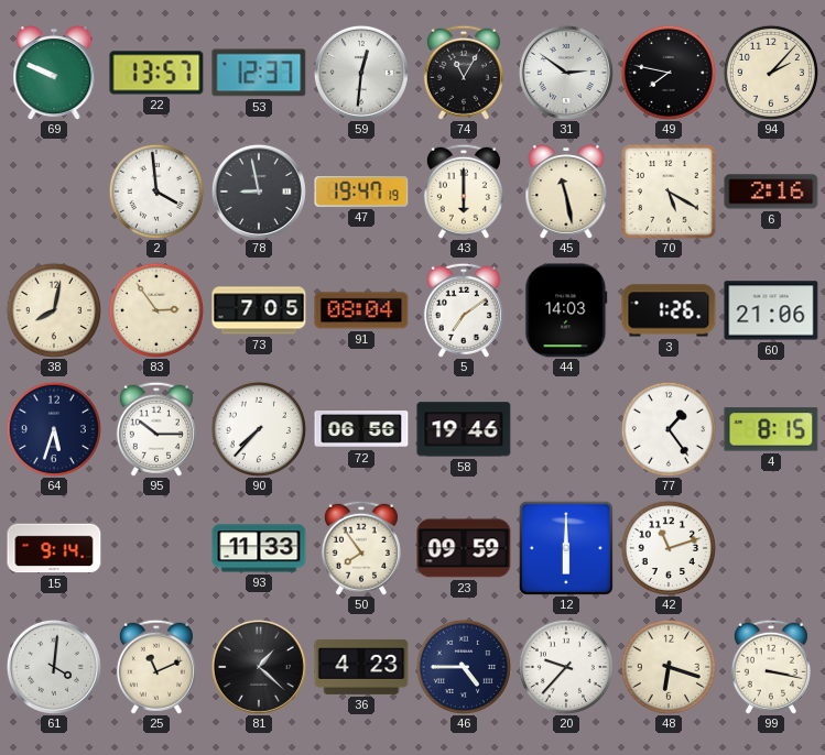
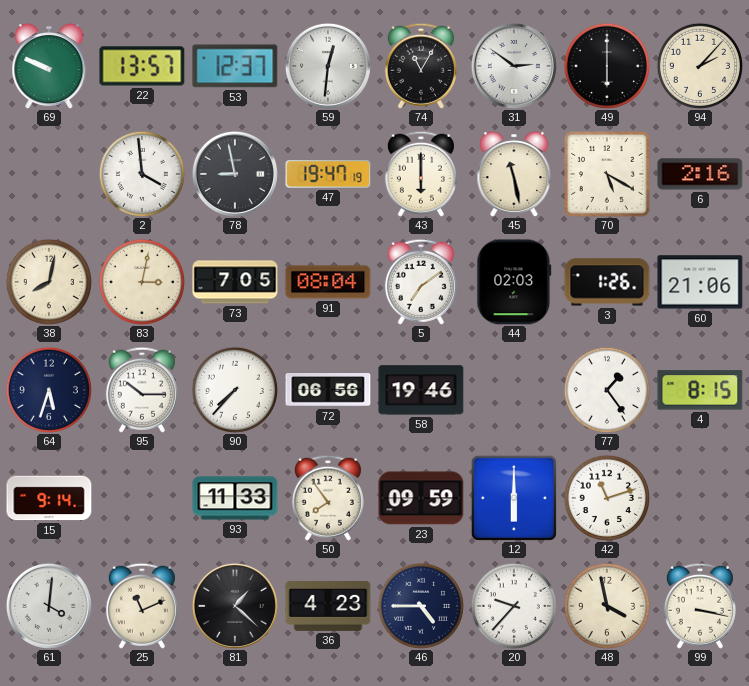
49: 7:47 -> 6:00 (607, 66)
83: 2:54 -> 3:02 (142, 282)
44: 14:03 -> 02:03 (514, 282)
48: 6:18 -> 3:58 (607, 606)
